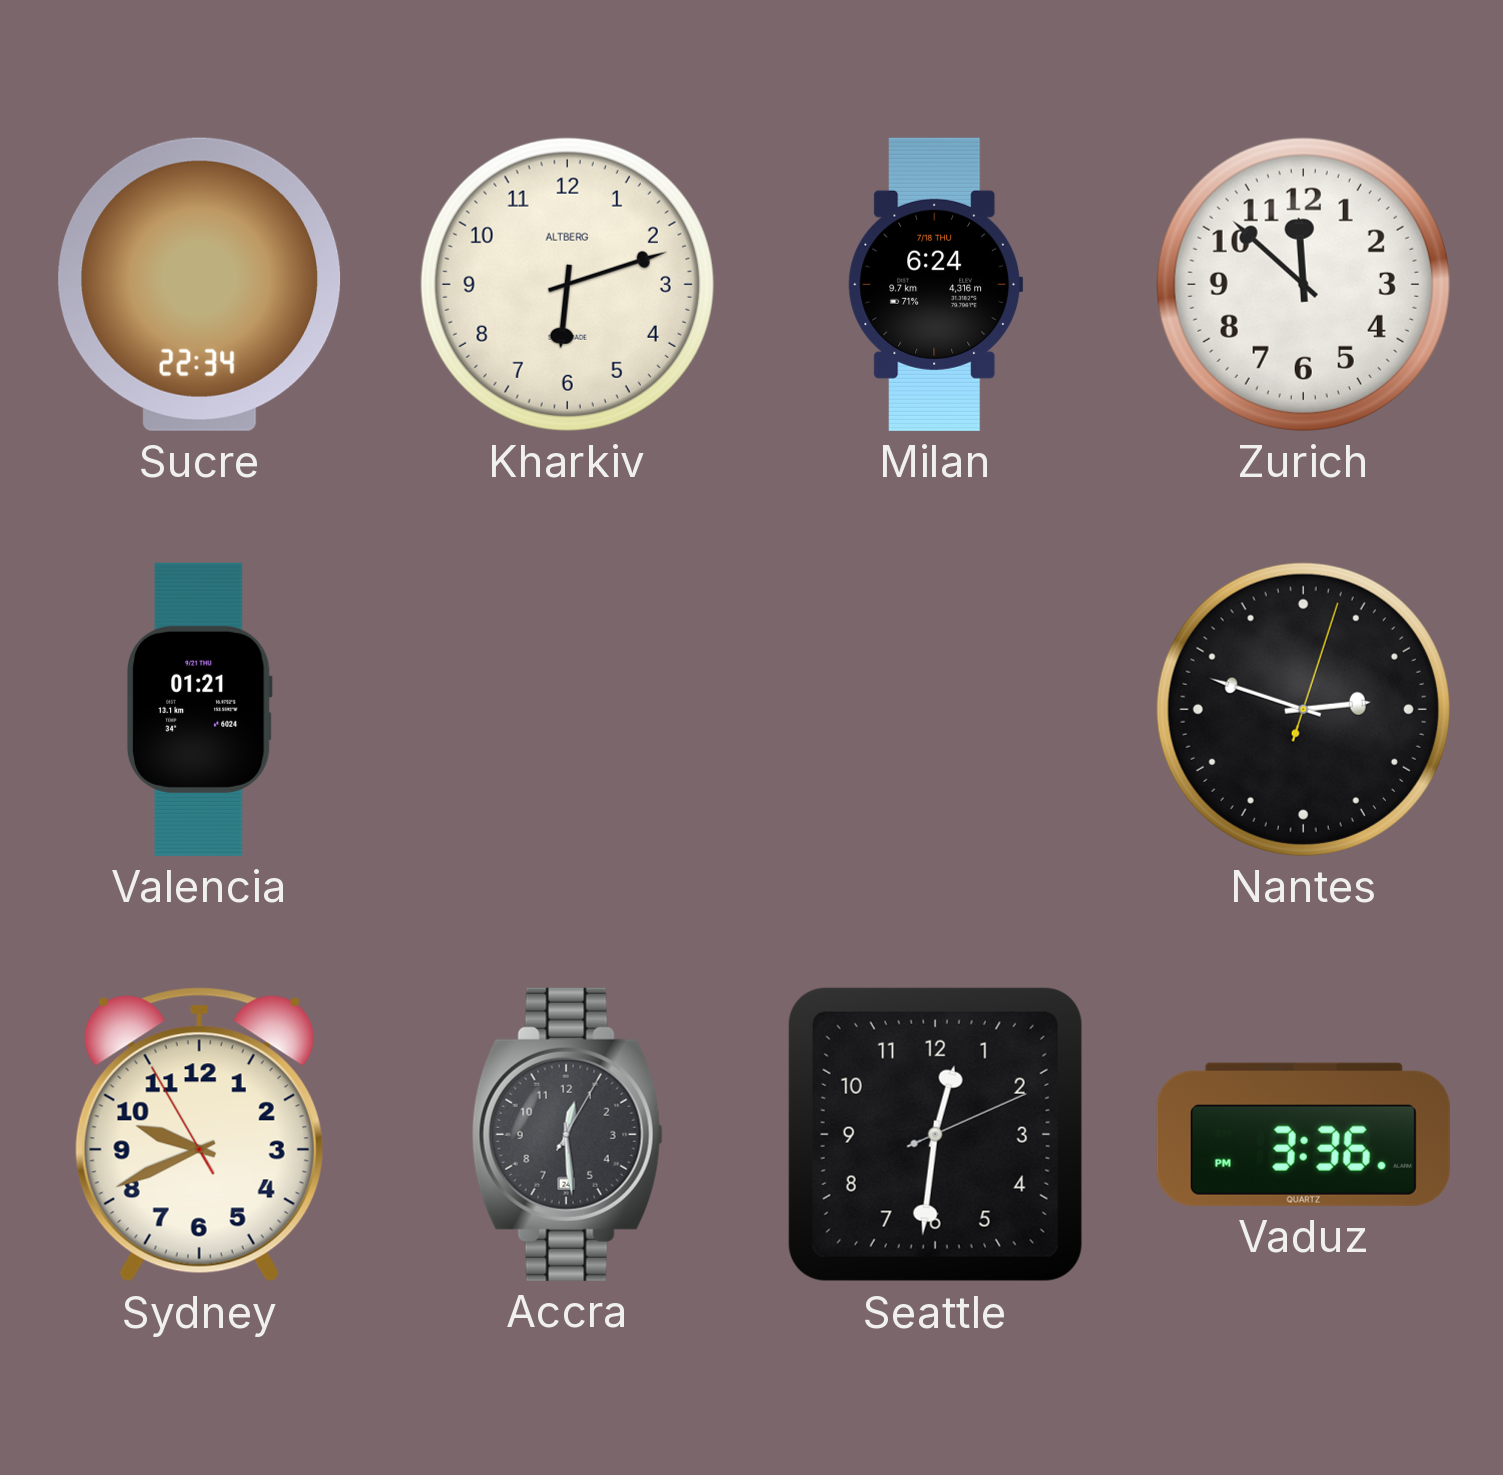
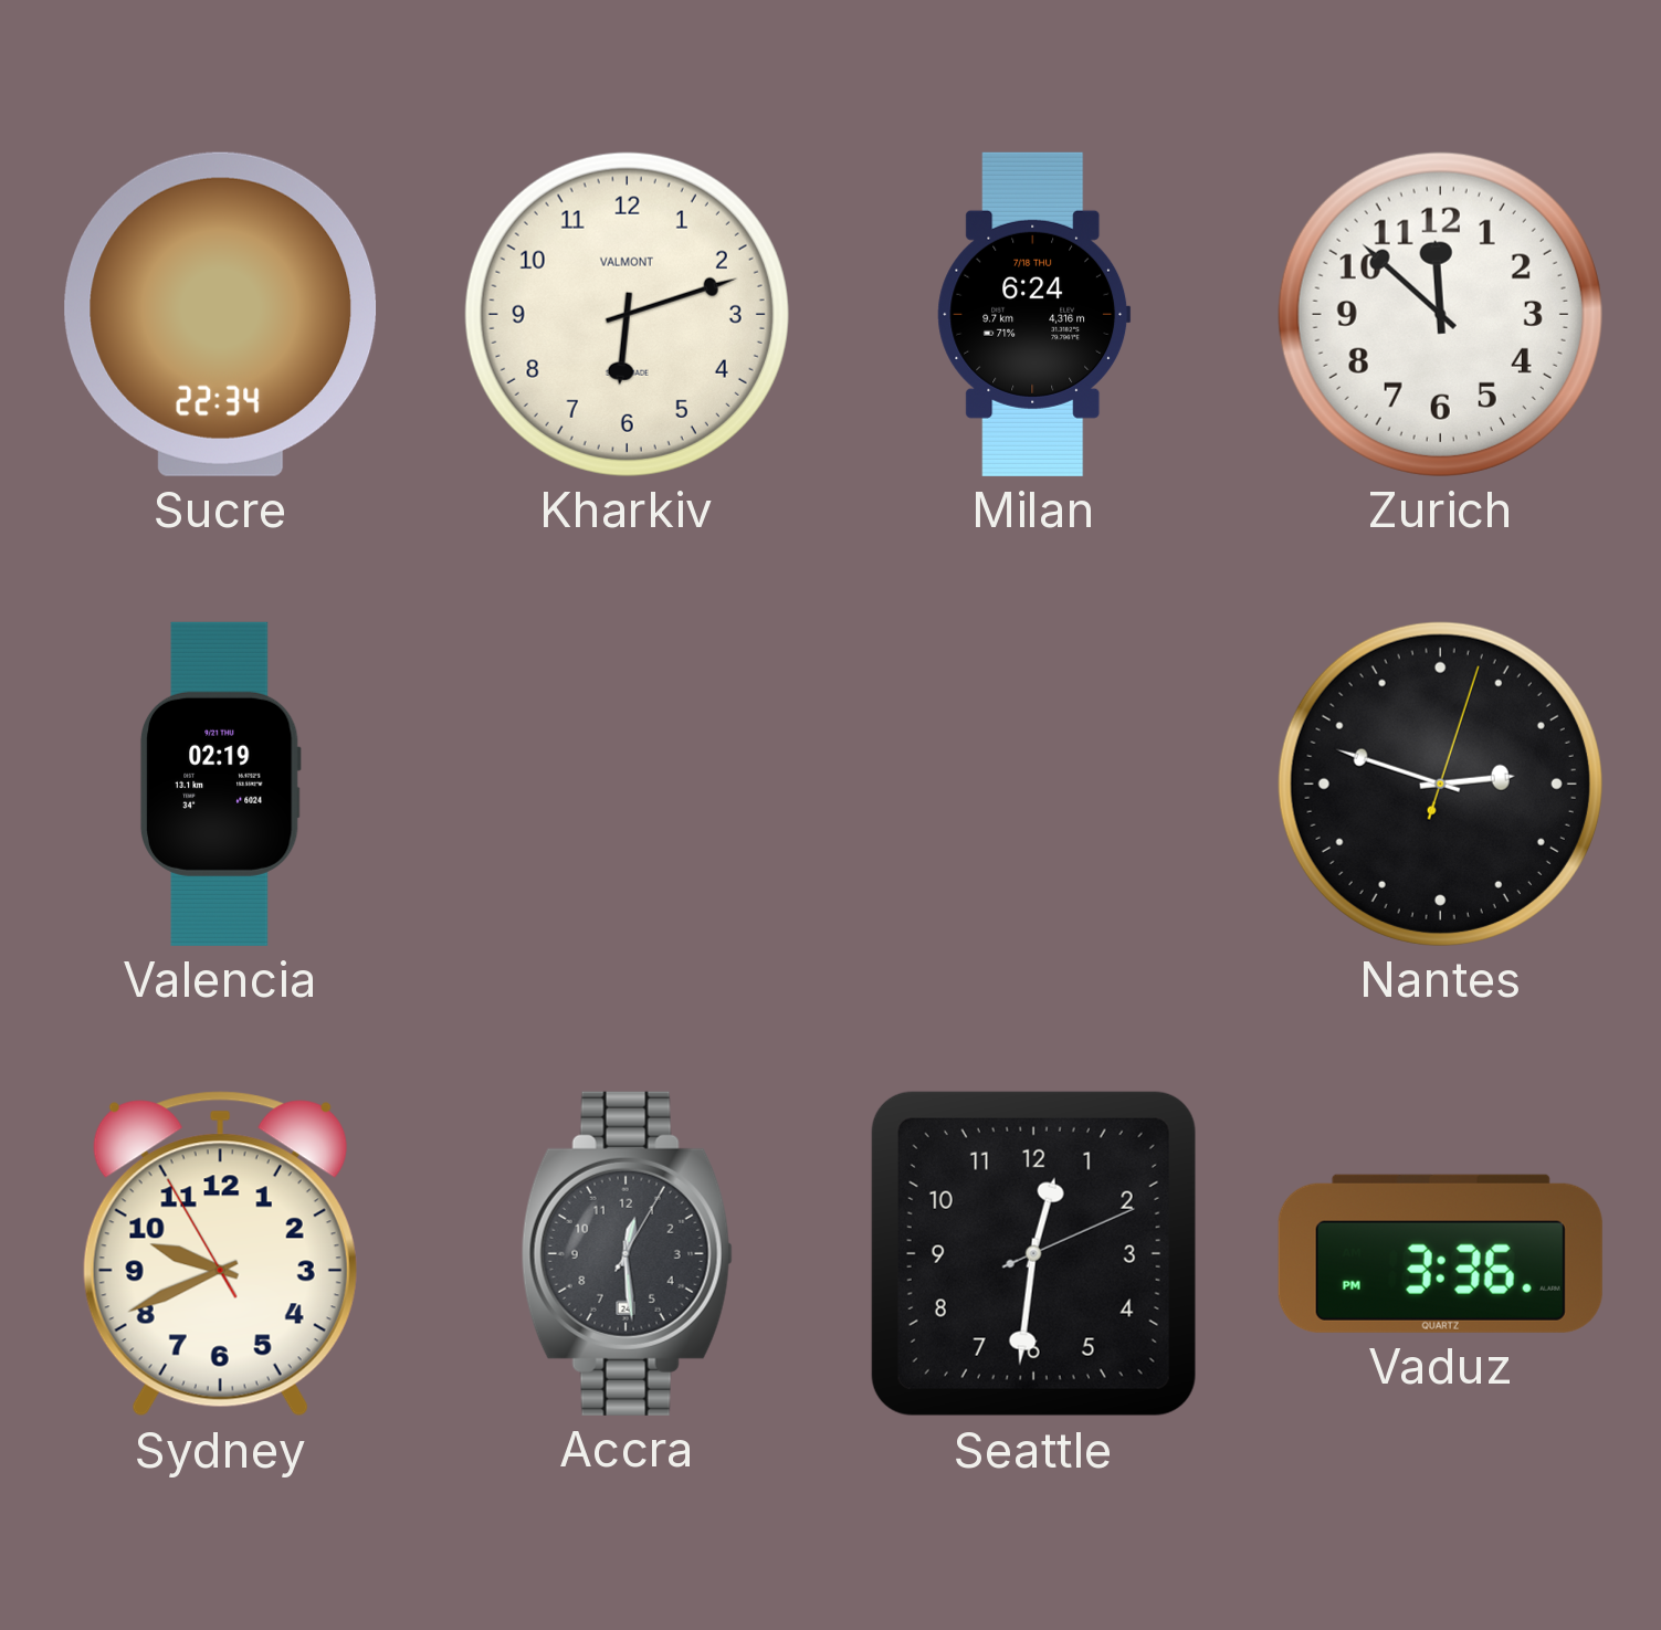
Kharkiv brand: ALTBERG -> VALMONT (627, 314)
Valencia: 01:21 -> 02:19 (220, 784)
